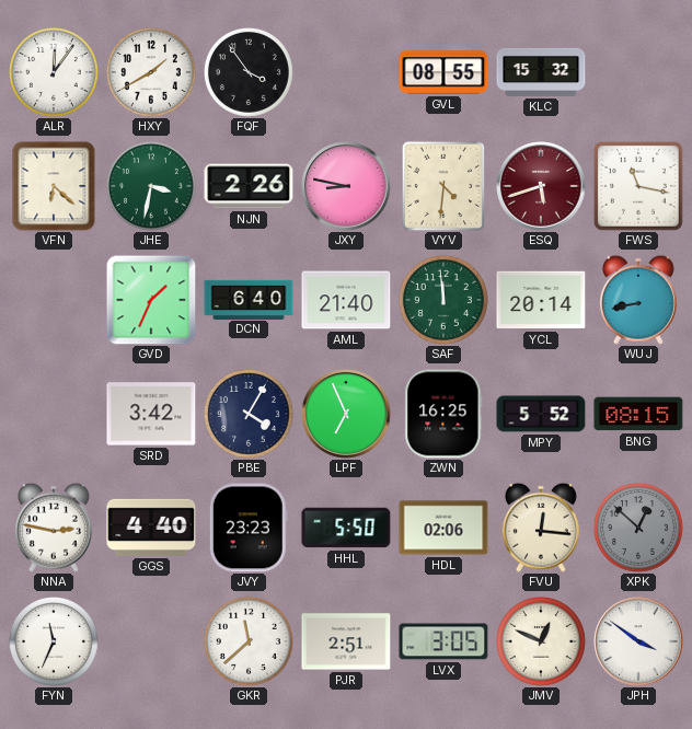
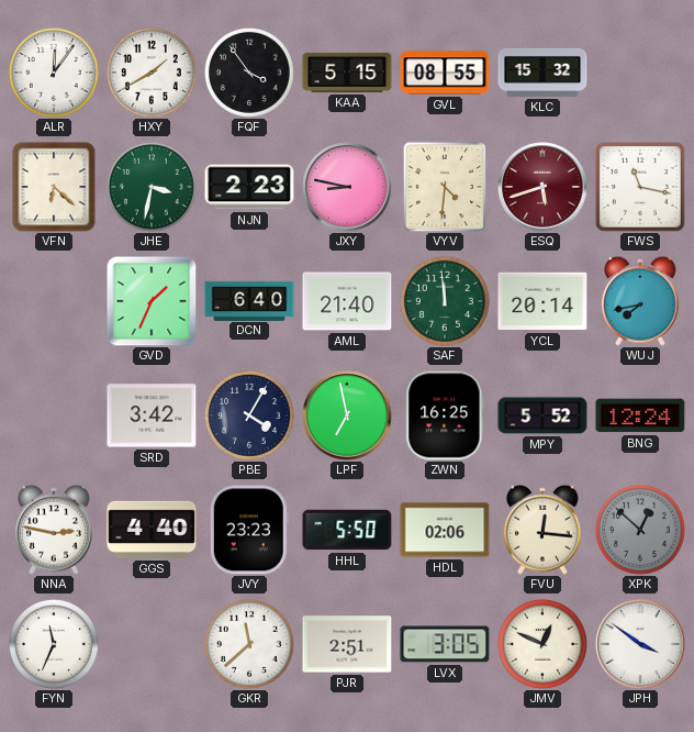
KAA: none -> 5:15 (347, 73)
NJN: 2:26 -> 2:23 (249, 187)
WUJ: 8:43 -> 7:43 (640, 301)
LPF: 6:56 -> 6:58 (347, 415)
BNG: 08:15 -> 12:24 (640, 415)
